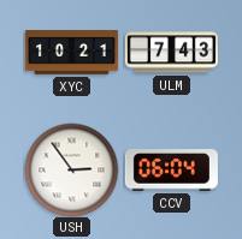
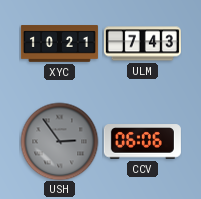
USH dial: white -> grey (59, 141)
CCV: 06:04 -> 06:06 (142, 142)
